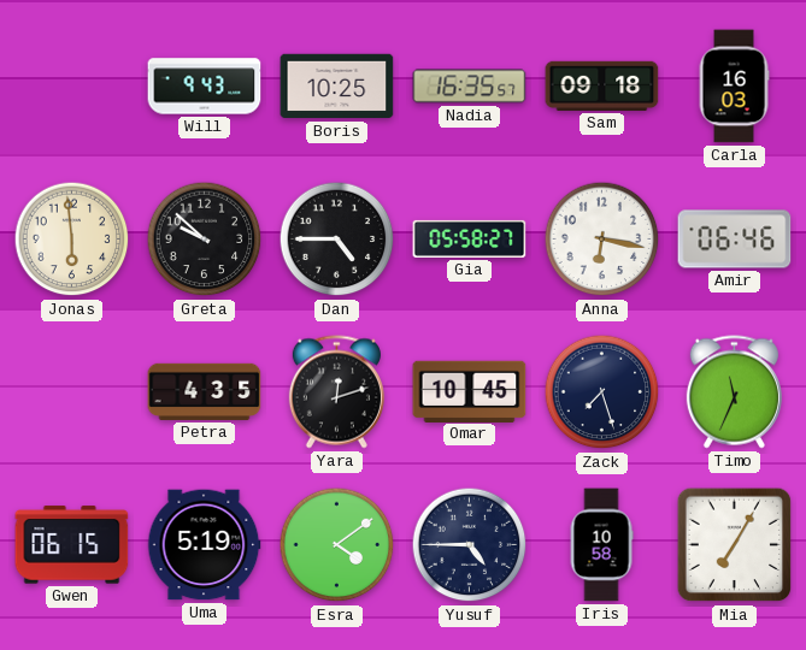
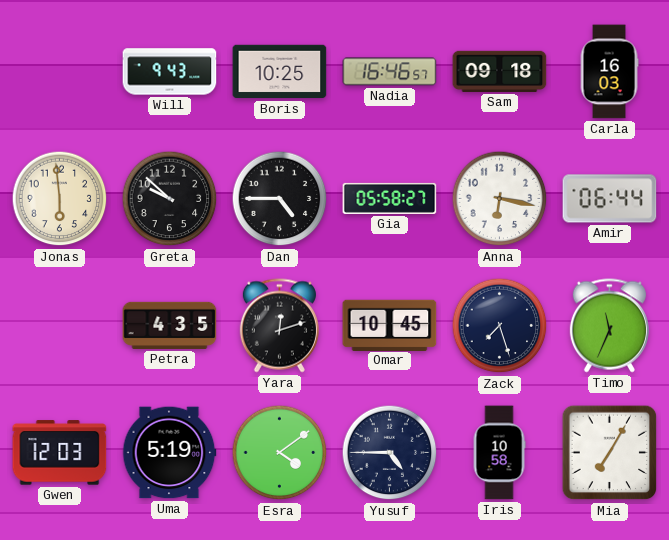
Nadia: 16:35 -> 16:46 (390, 72)
Amir: 06:46 -> 06:44 (610, 199)
Gwen: 06:15 -> 12:03 (60, 453)
